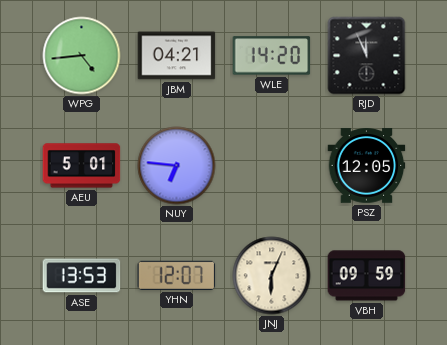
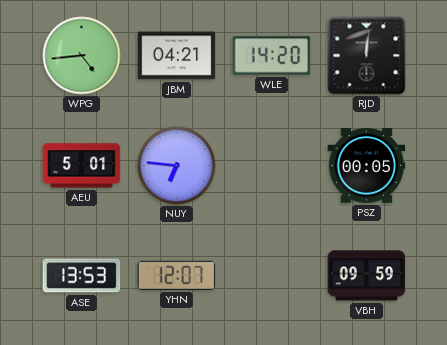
RJD: 11:56 -> 12:01 (367, 56)
PSZ: 12:05 -> 00:05 (367, 166)
JNJ: 6:04 -> none (272, 276)
